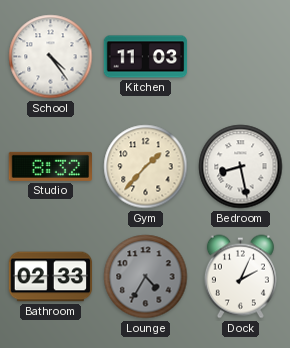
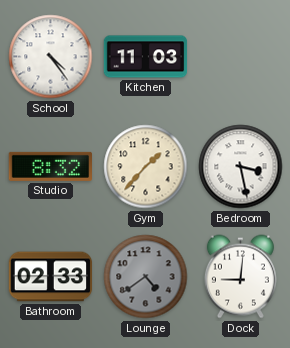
Bedroom: 8:28 -> 3:28 (241, 167)
Lounge: 4:35 -> 4:39 (146, 277)
Dock: 2:04 -> 9:01 (240, 277)
